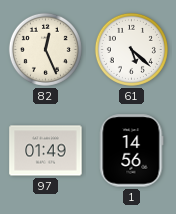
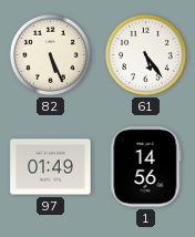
82: 12:26 -> 5:26 (50, 54)
61: 5:22 -> 5:24 (145, 54)
